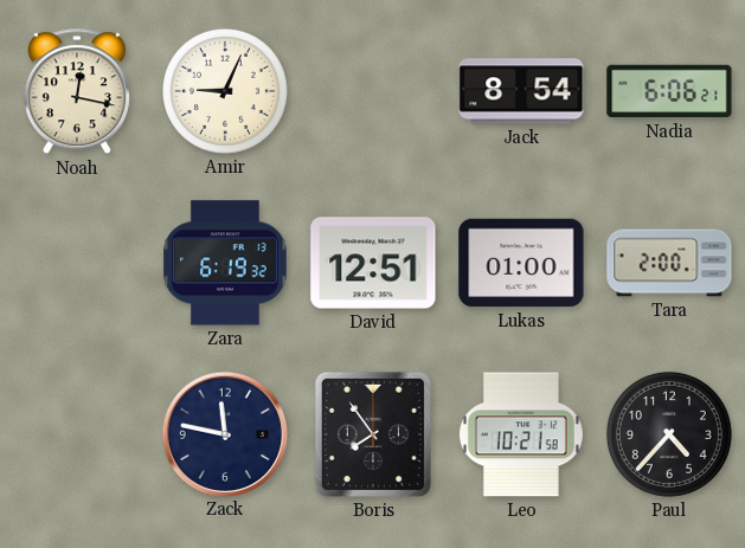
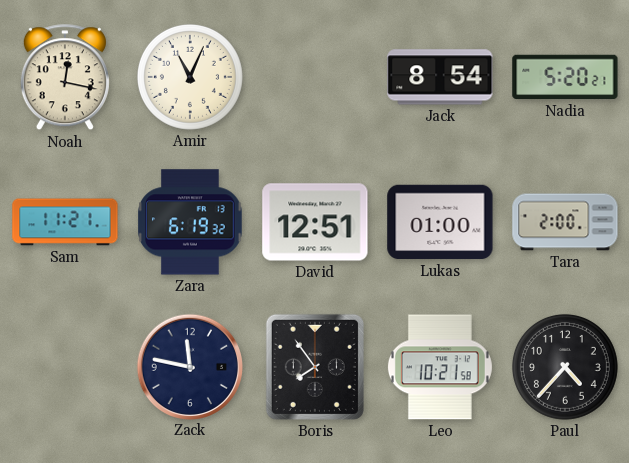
Amir: 9:04 -> 11:04 (190, 77)
Nadia: 6:06 -> 5:20 (565, 77)
Sam: none -> 11:21 (65, 222)
